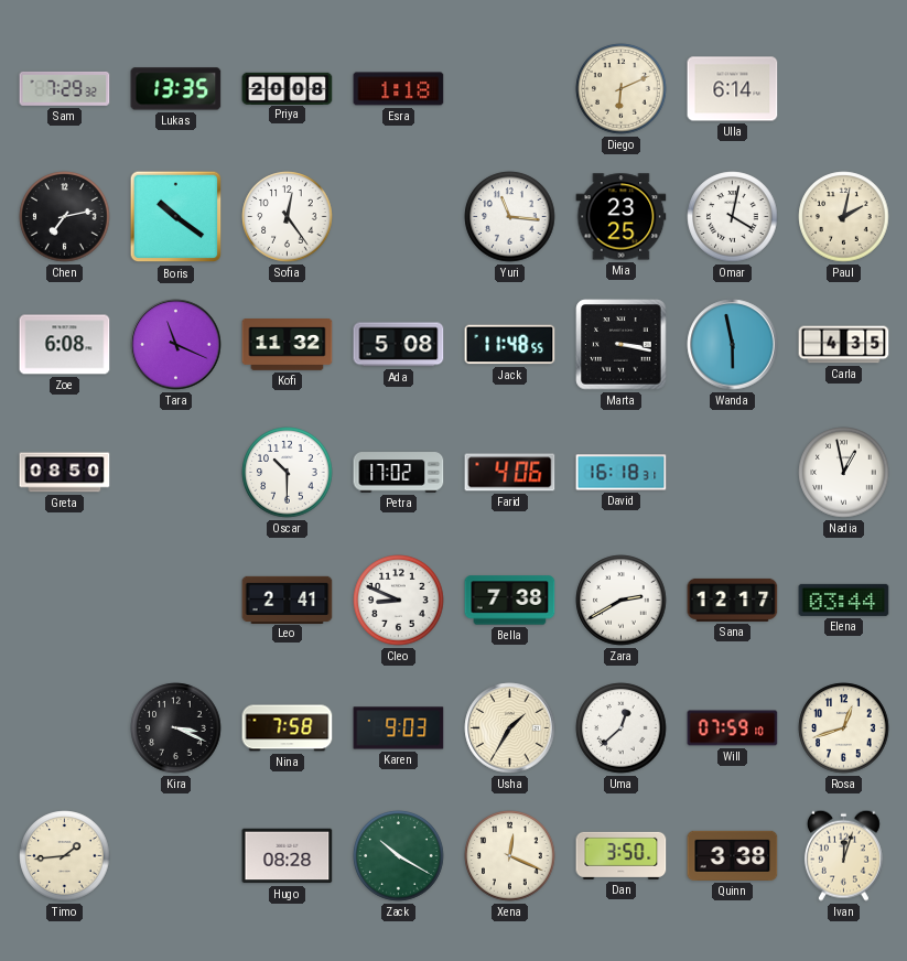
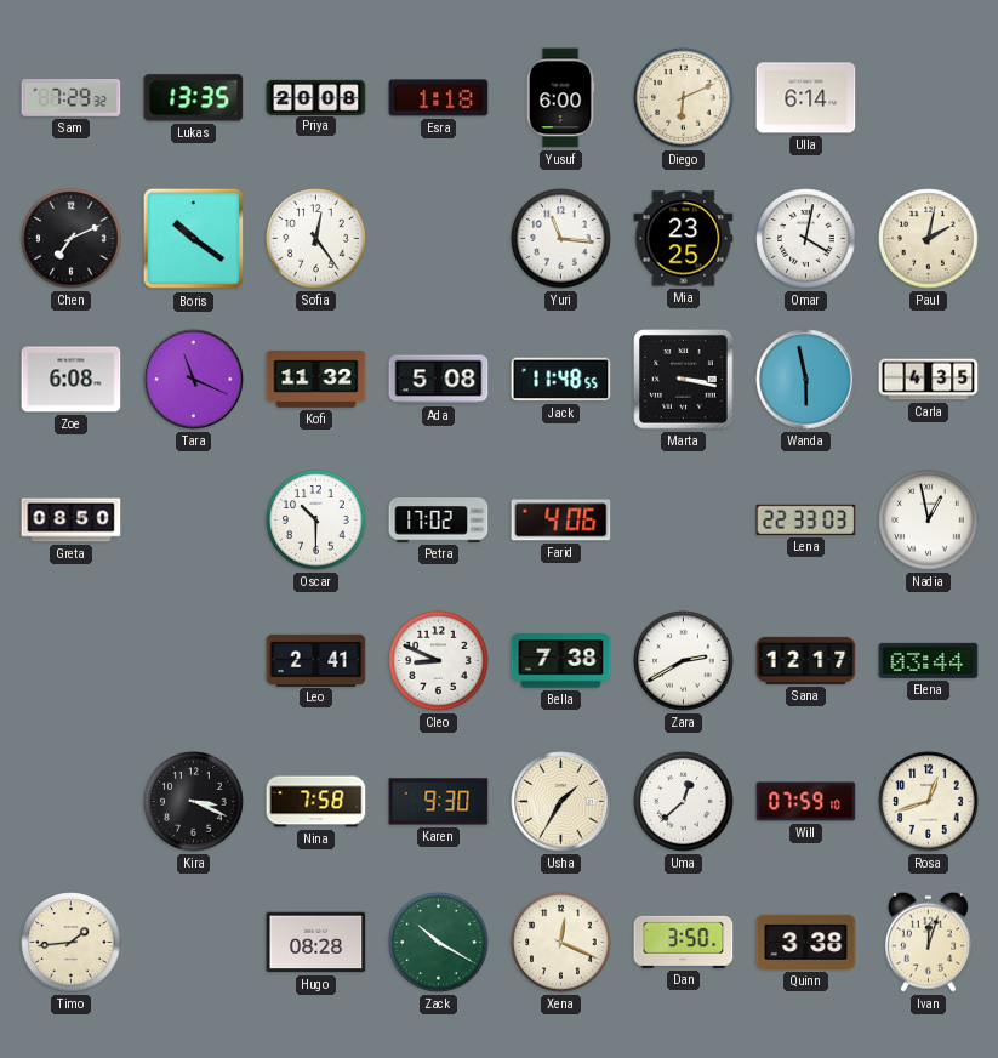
Yusuf: none -> 6:00 (560, 98)
Chen: 7:13 -> 7:11 (72, 239)
David: 16:18 -> none (622, 473)
Lena: none -> 22:33 (806, 519)
Karen: 9:03 -> 9:30 (439, 802)
